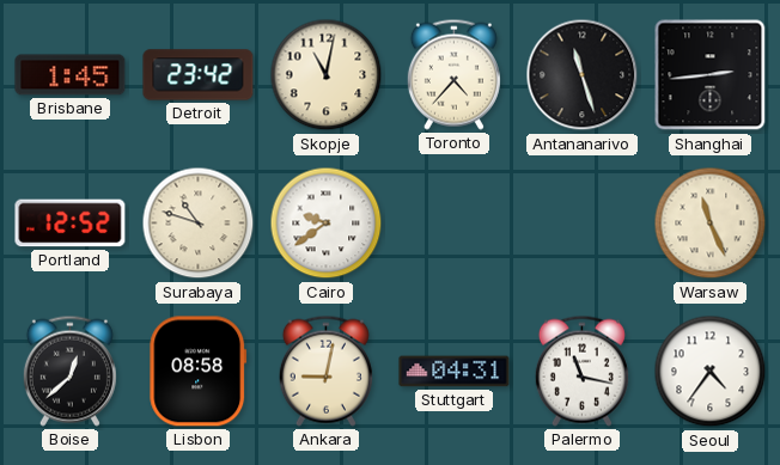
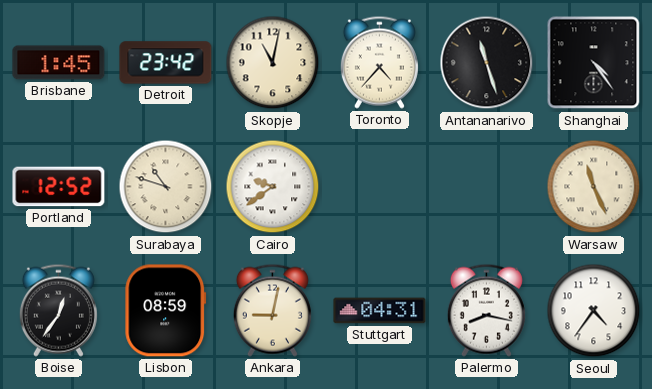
Shanghai: 2:44 -> 4:24 (594, 63)
Boise: 12:38 -> 12:36 (58, 310)
Lisbon: 08:58 -> 08:59 (166, 311)
Palermo: 11:17 -> 8:17 (486, 310)
